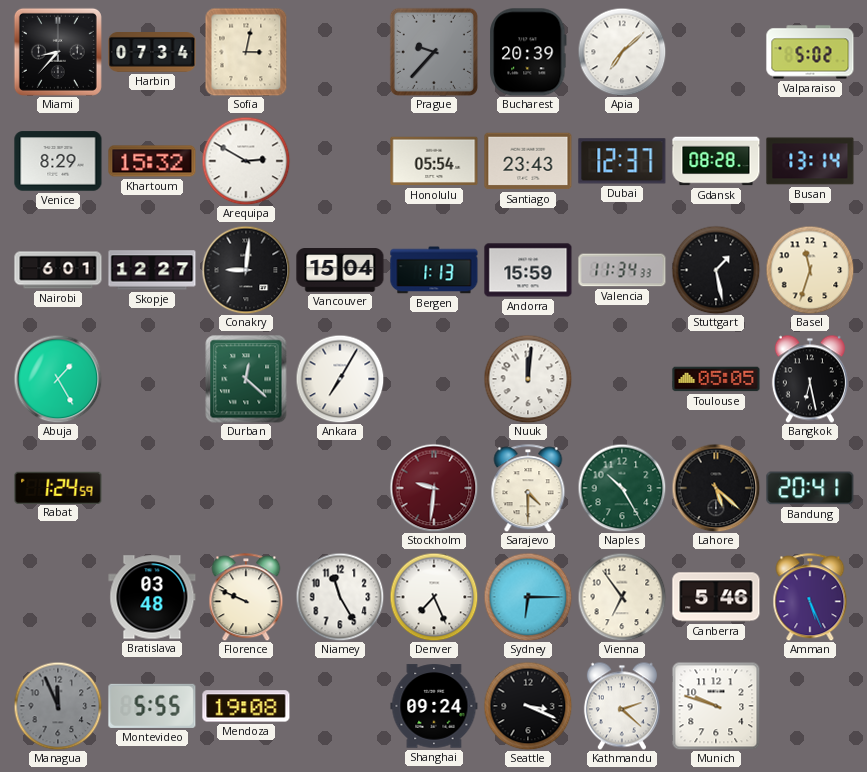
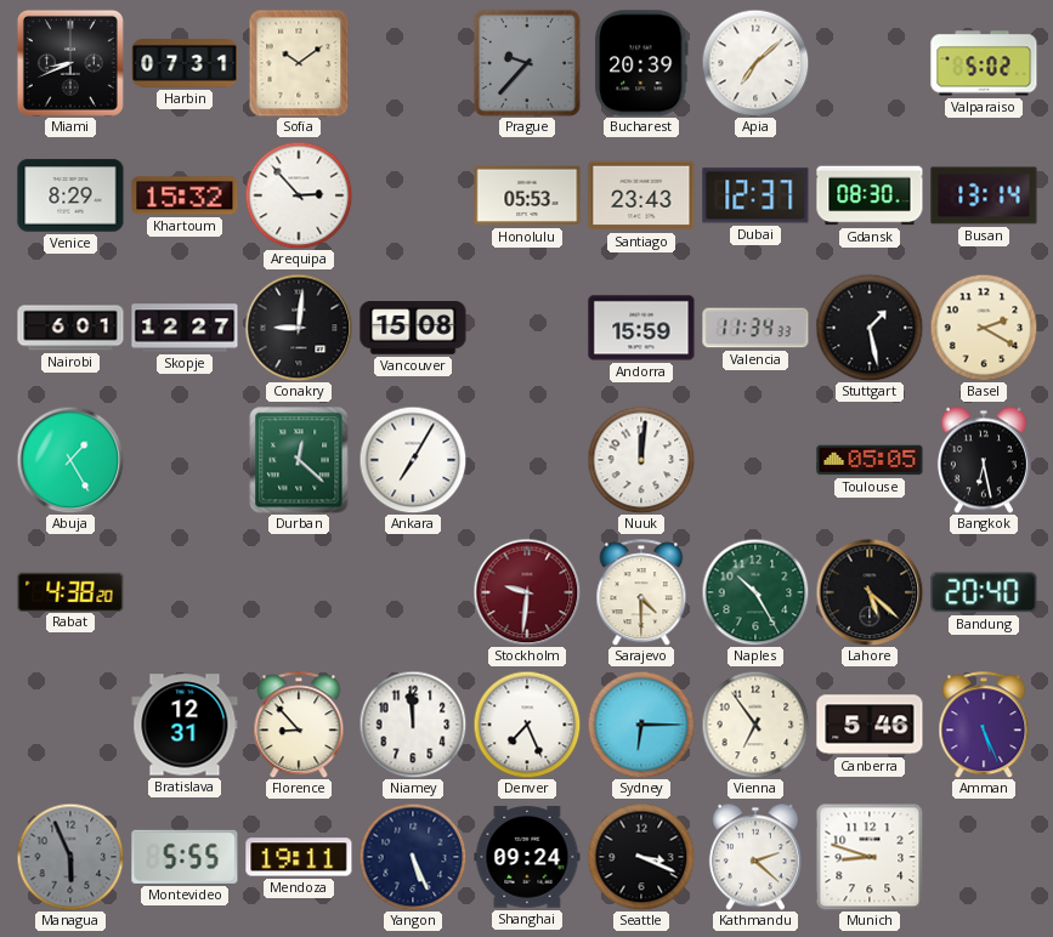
Miami: 8:37 -> 8:41 (70, 63)
Harbin: 07:34 -> 07:31 (185, 64)
Sofia: 3:02 -> 10:09 (299, 63)
Arequipa: 2:50 -> 2:53 (299, 195)
Honolulu: 05:54 -> 05:53 (527, 195)
Gdansk: 08:28 -> 08:30 (870, 195)
Vancouver: 15:04 -> 15:08 (413, 329)
Bergen: 1:13 -> none (434, 270)
Basel: 11:33 -> 2:20 (984, 328)
Rabat: 1:24 -> 4:38 (70, 591)
Bandung: 20:41 -> 20:40 (984, 592)
Bratislava: 03:48 -> 12:31 (185, 725)
Florence: 9:49 -> 8:53 (299, 725)
Niamey: 11:25 -> 11:59 (413, 725)
Managua: 11:56 -> 5:56 (70, 857)
Mendoza: 19:08 -> 19:11 (299, 857)
Yangon: none -> 5:26 (413, 857)
Munich: 9:48 -> 8:48 (870, 857)
